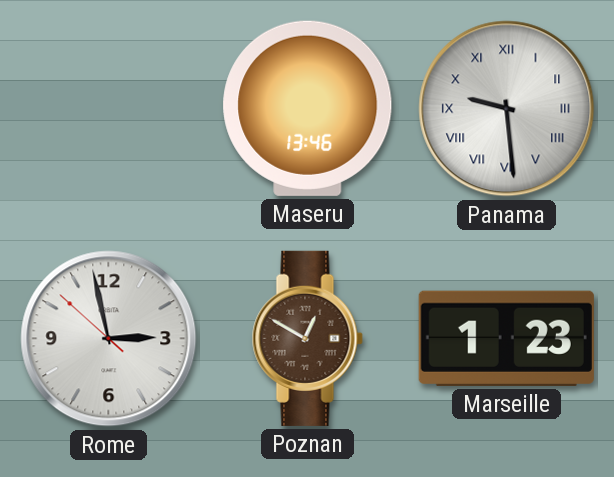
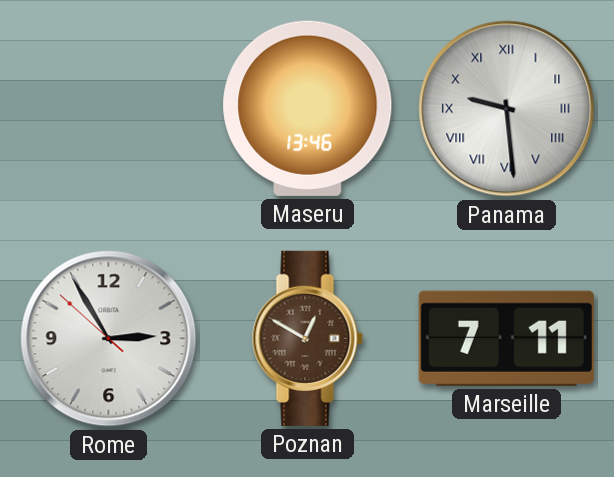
Rome: 2:57 -> 2:54 (109, 339)
Marseille: 1:23 -> 7:11 (506, 338)
